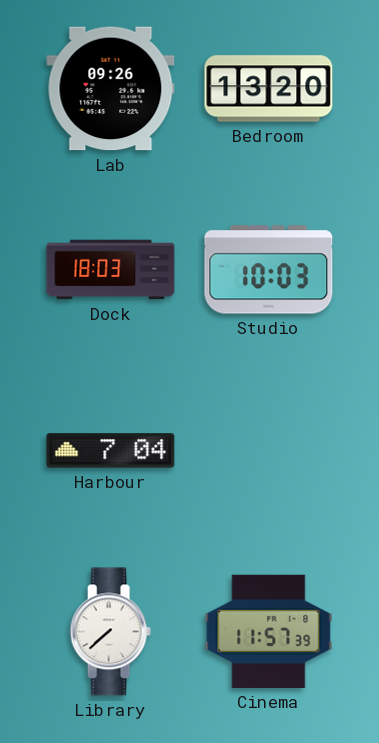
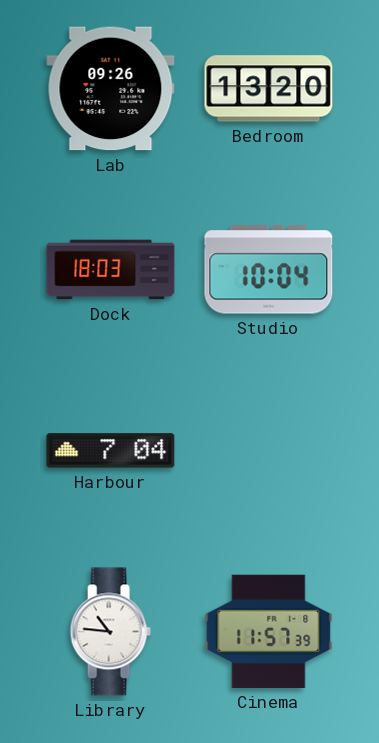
Studio: 10:03 -> 10:04 (269, 270)
Library: 7:38 -> 10:46 (110, 632)
